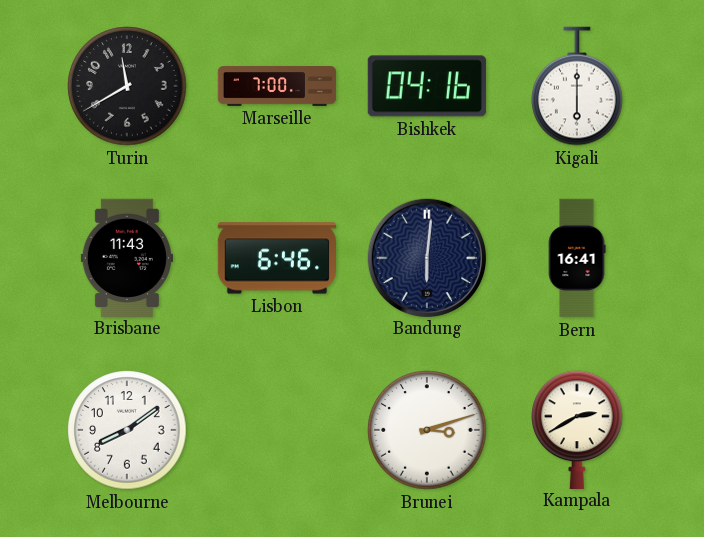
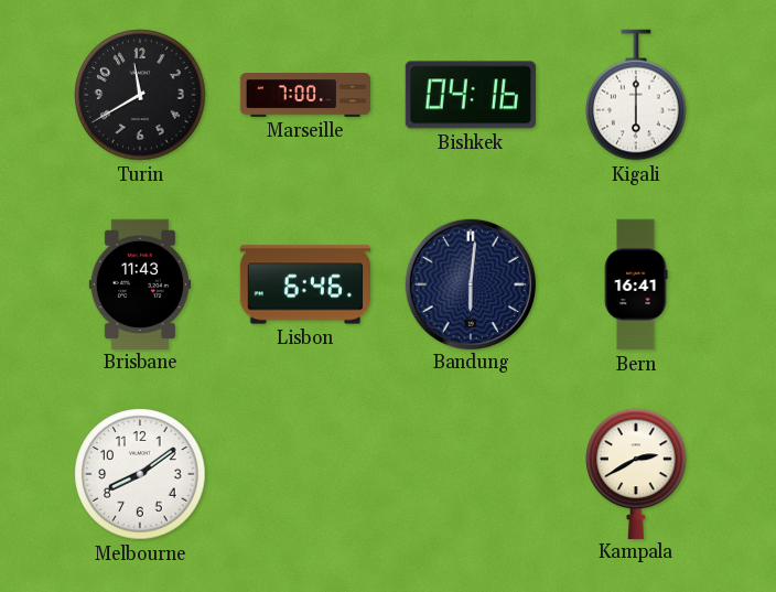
Brunei: 3:12 -> none (427, 430)
